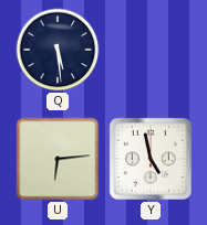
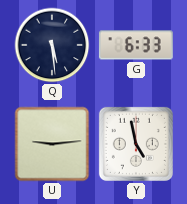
G: none -> 6:33 (136, 45)
U: 6:14 -> 9:14 (52, 144)
